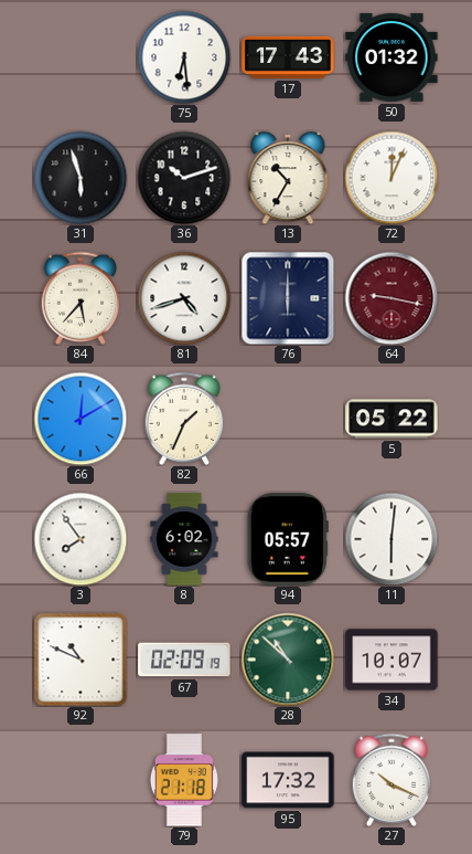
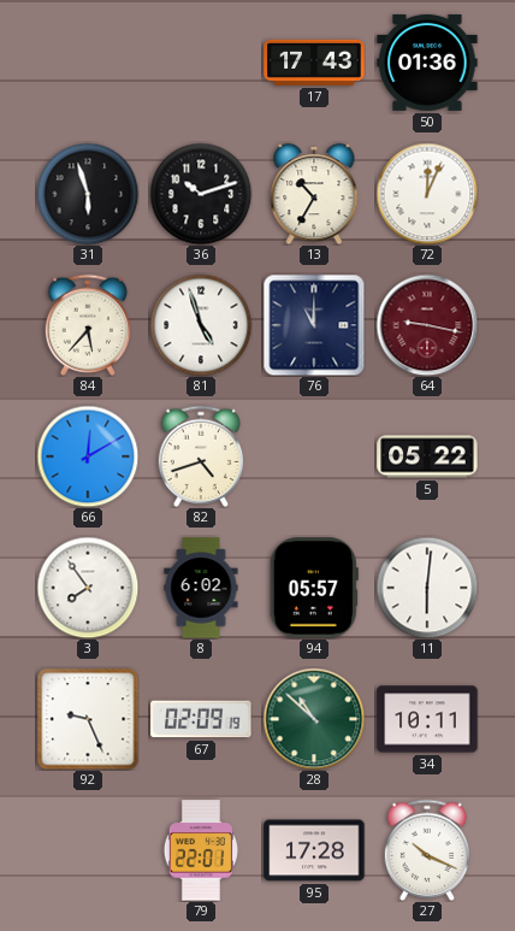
75: 6:29 -> none (184, 57)
50: 01:32 -> 01:36 (427, 63)
81: 4:42 -> 4:57 (201, 325)
76: 6:00 -> 11:00 (314, 325)
82: 1:34 -> 4:42 (201, 456)
92: 10:49 -> 9:26 (88, 719)
34: 10:07 -> 10:11 (427, 719)
79: 21:18 -> 22:01 (201, 850)
95: 17:32 -> 17:28 (314, 850)
